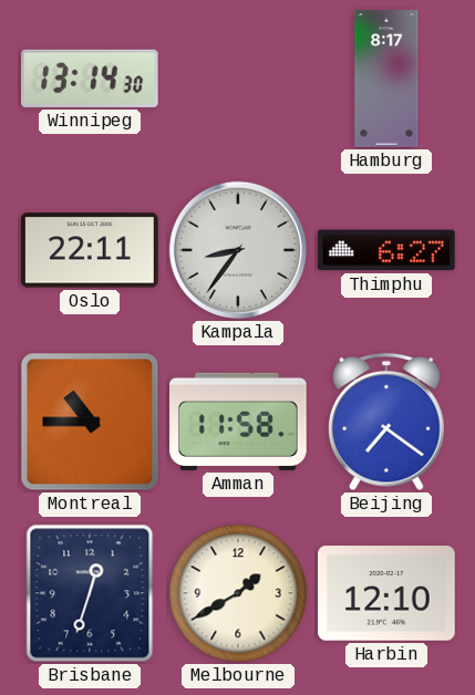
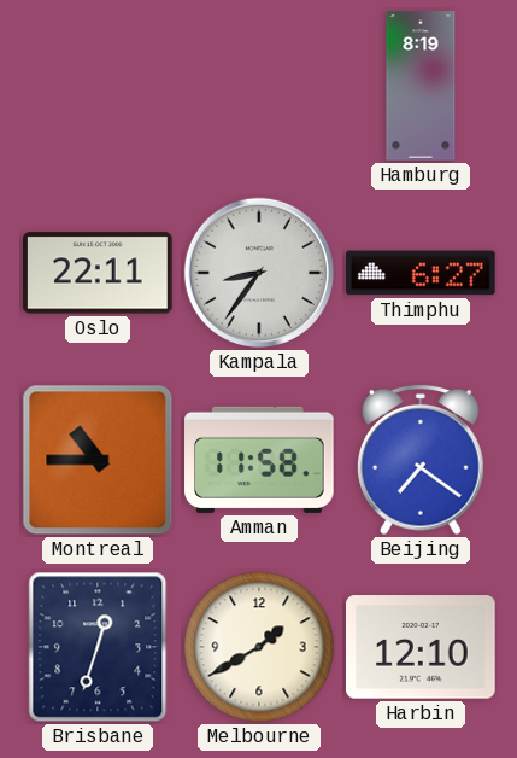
Winnipeg: 13:14 -> none (91, 79)
Hamburg: 8:17 -> 8:19 (421, 86)
